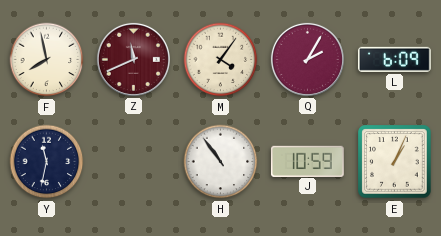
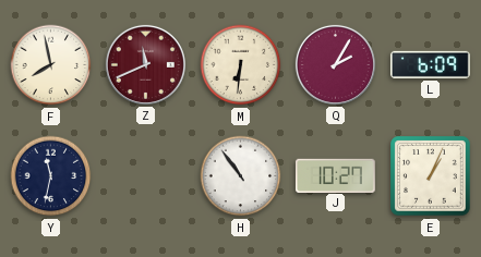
M: 4:06 -> 6:31 (241, 65)
J: 10:59 -> 10:27 (335, 175)
